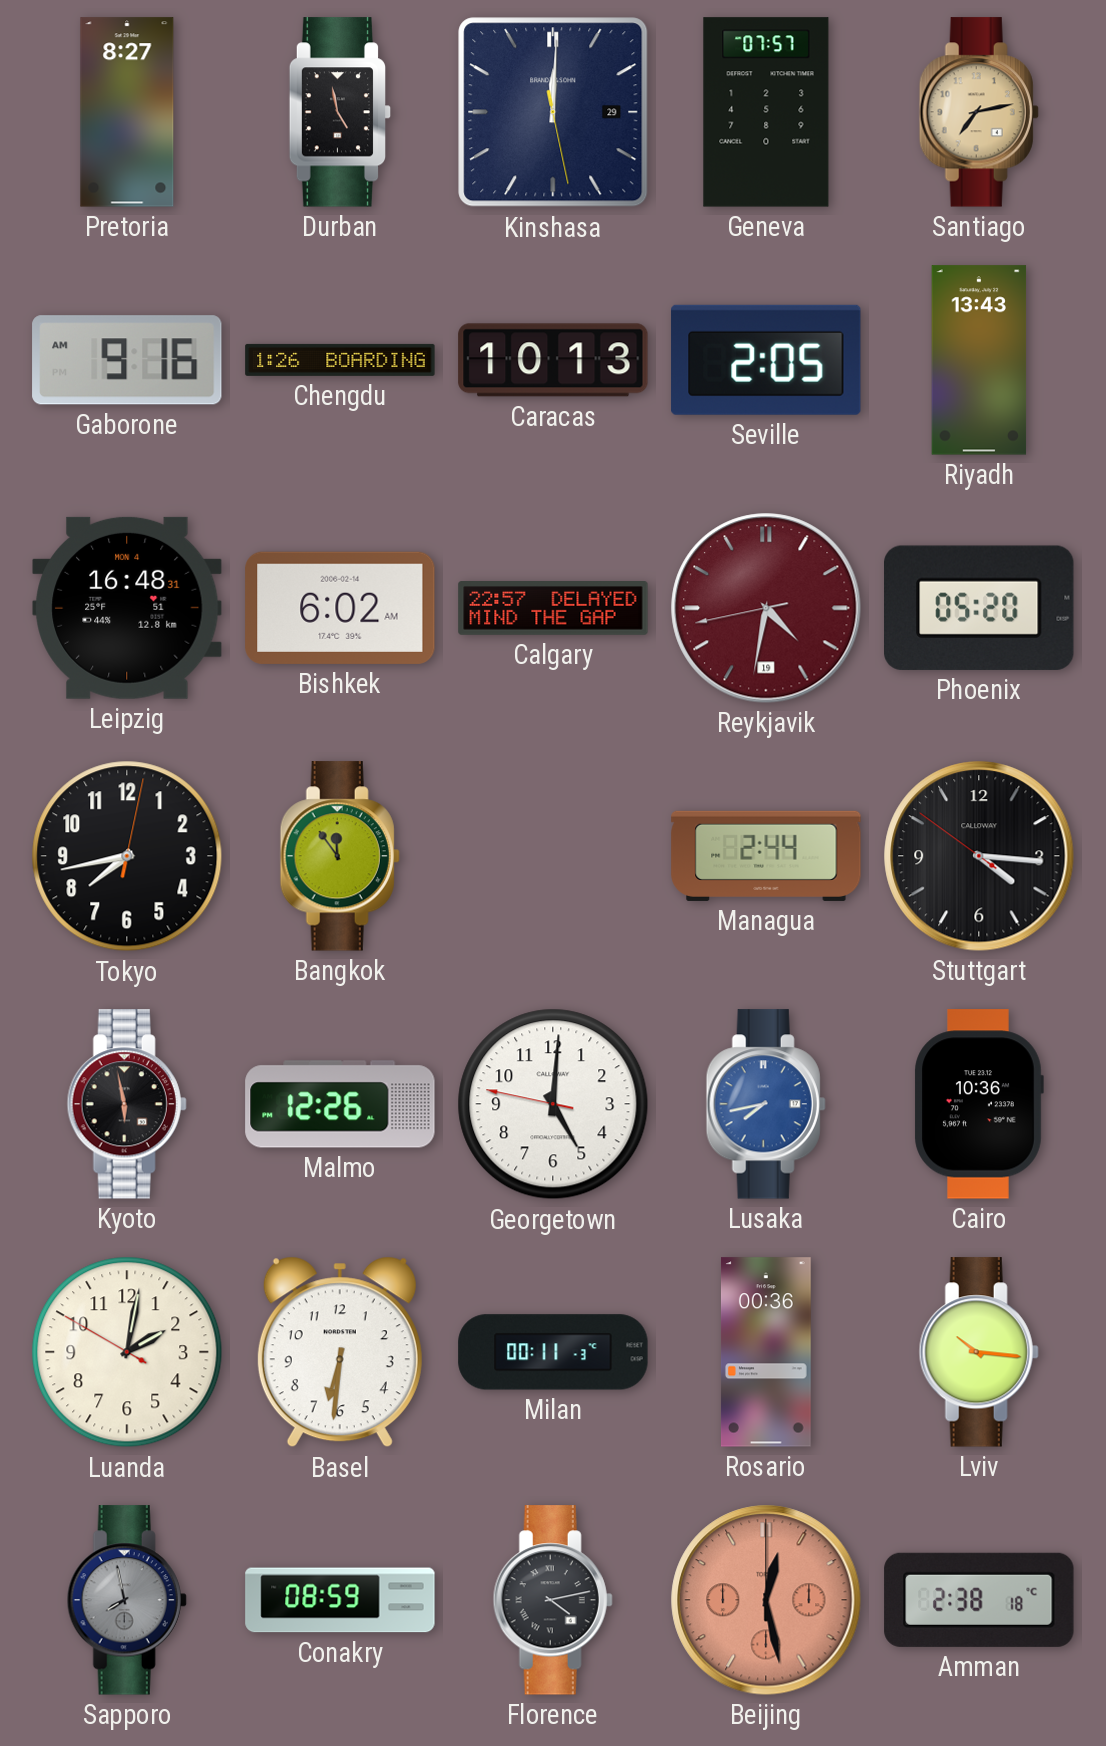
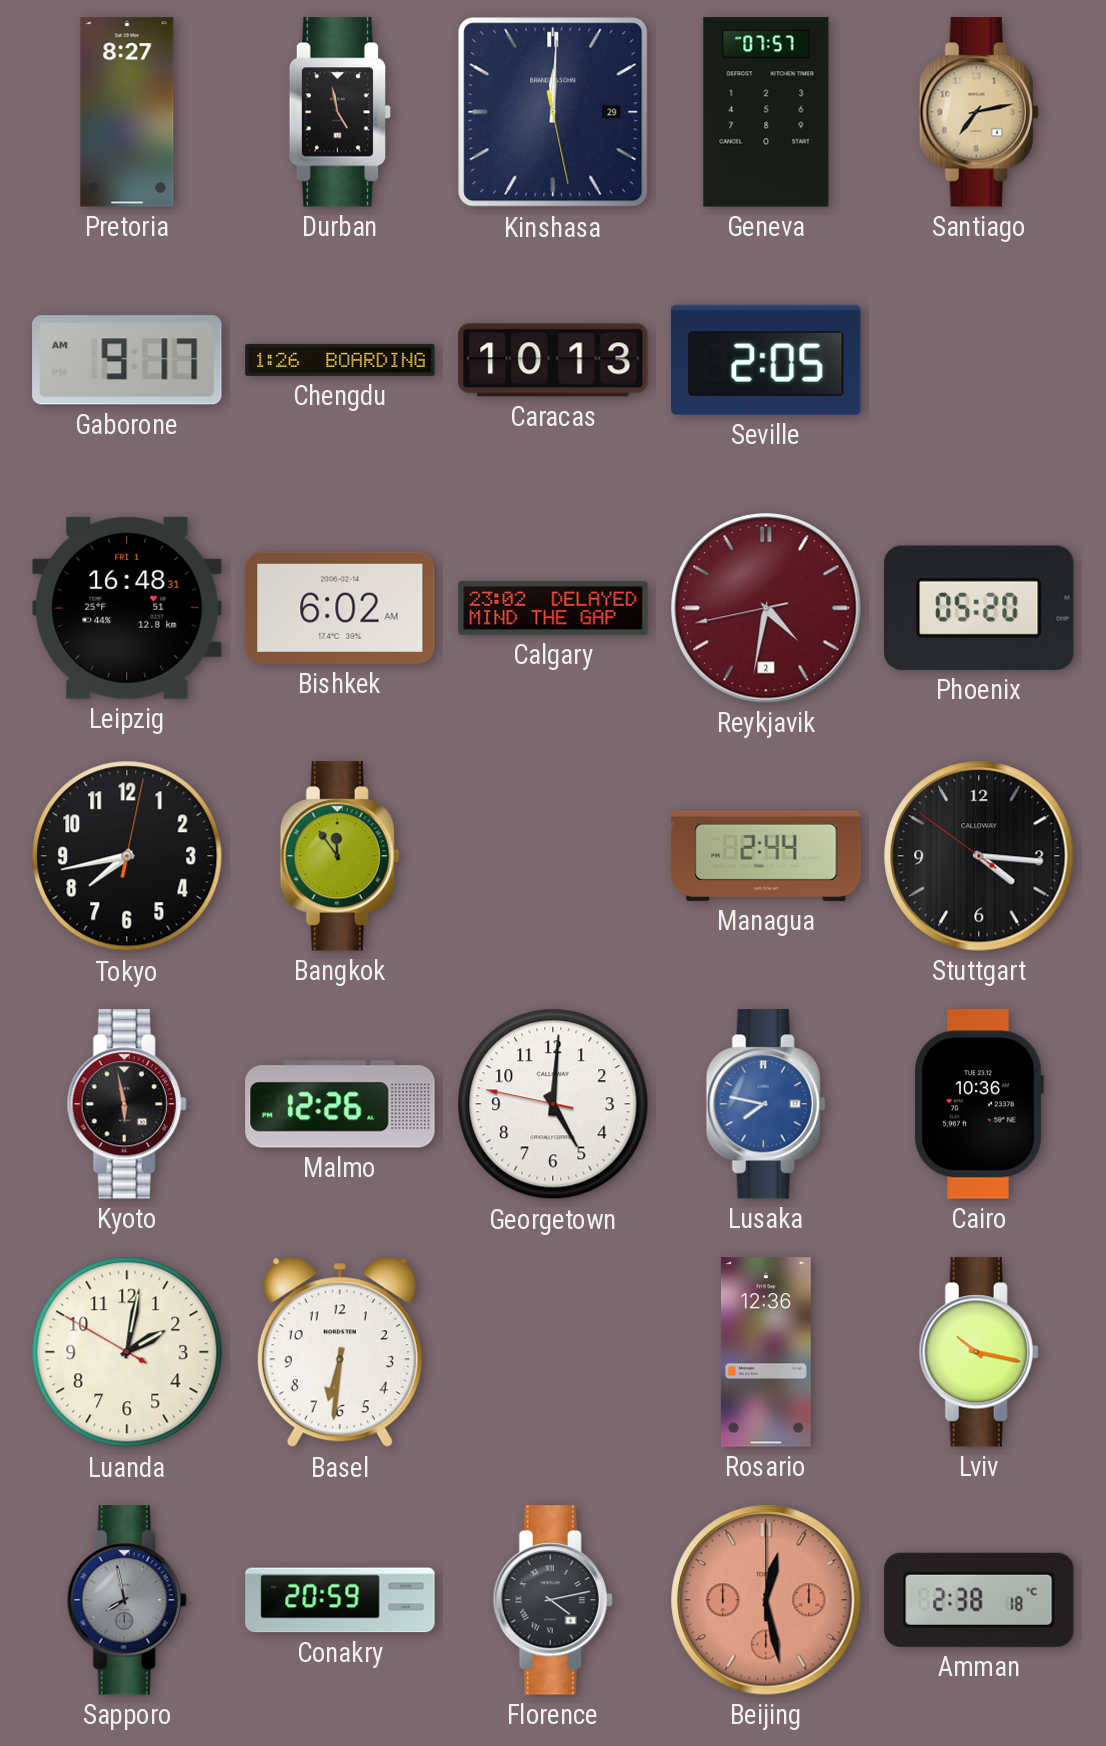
Gaborone: 9:16 -> 9:17 (127, 360)
Riyadh: 13:43 -> none (979, 360)
Leipzig date: MON 4 -> FRI 1 (127, 608)
Calgary: 22:57 -> 23:02 (553, 608)
Reykjavik date: 19 -> 2 (766, 608)
Lusaka: 7:43 -> 7:47 (766, 1104)
Milan: 00:11 -> none (553, 1352)
Rosario: 00:36 -> 12:36 (766, 1352)
Lviv: 10:16 -> 10:17 (979, 1352)
Conakry: 08:59 -> 20:59 (340, 1600)
